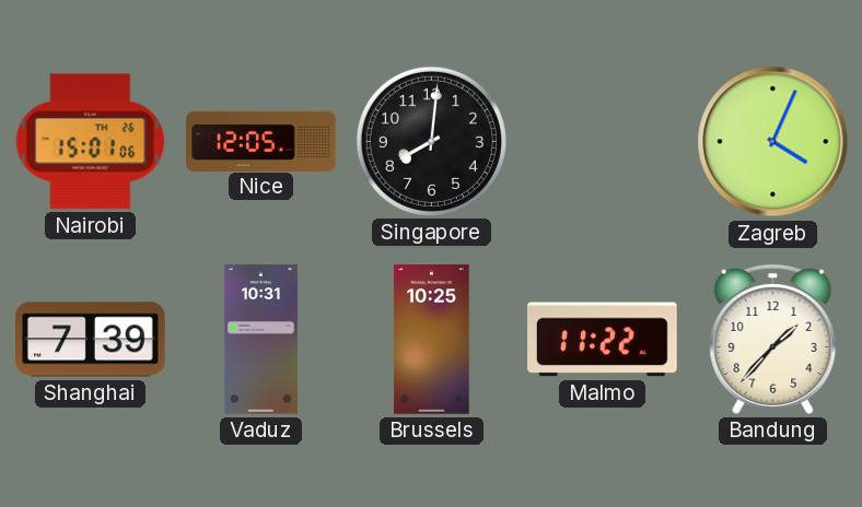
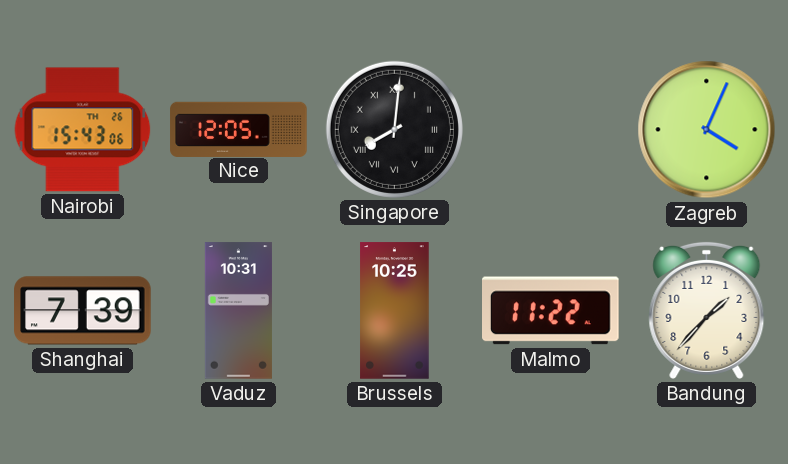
Nairobi: 15:01 -> 15:43 (83, 130)
Singapore numerals: Arabic -> Roman (394, 129)
